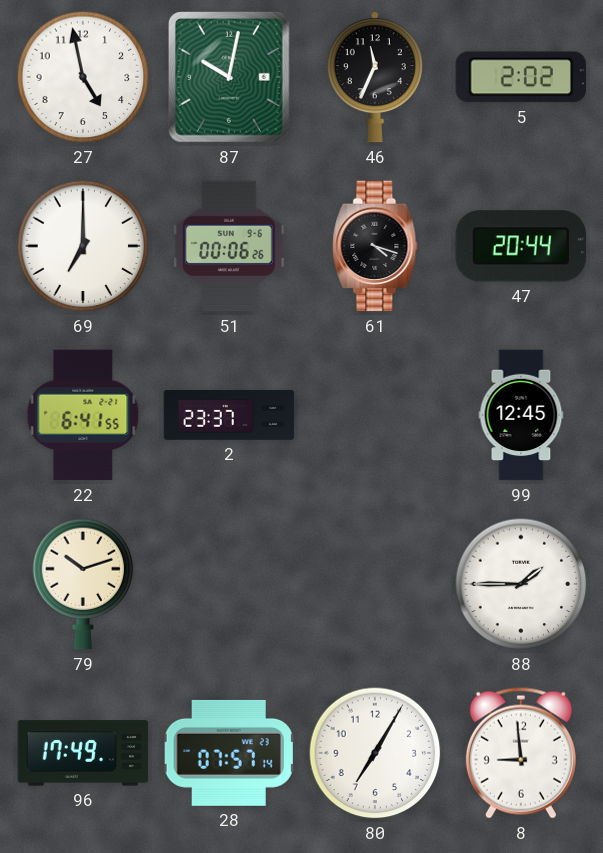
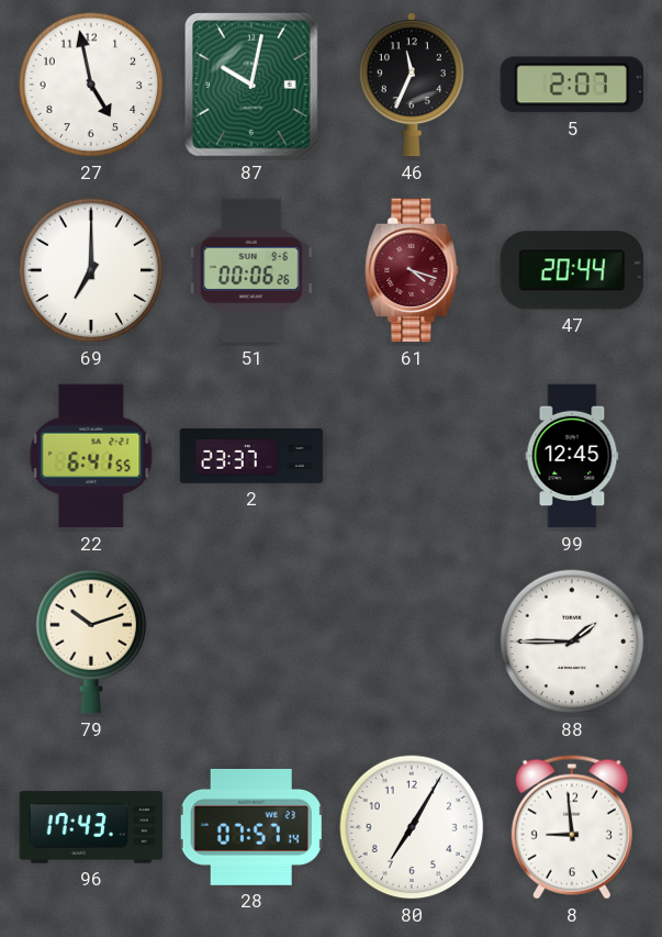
5: 2:02 -> 2:07 (571, 85)
61 dial: black -> burgundy (412, 270)
96: 17:49 -> 17:43 (91, 827)
